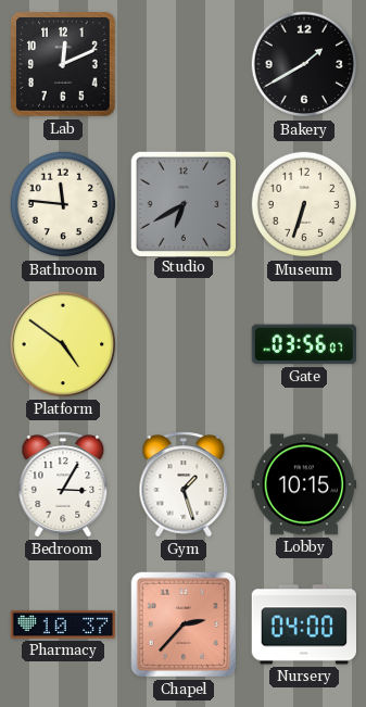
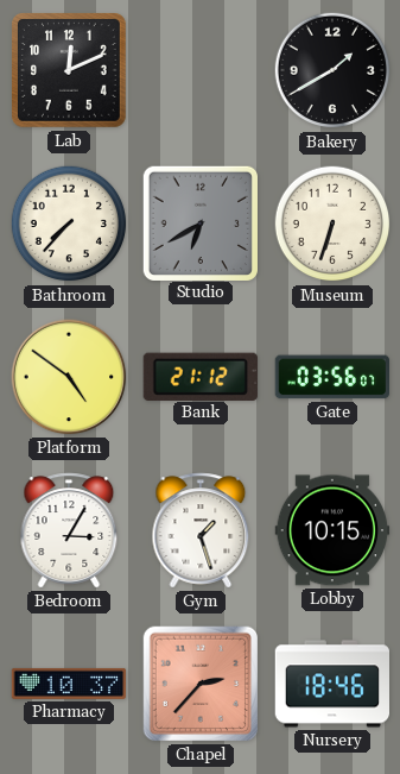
Bathroom: 11:46 -> 7:37 (69, 224)
Bank: none -> 21:12 (201, 376)
Nursery: 04:00 -> 18:46 (332, 684)
